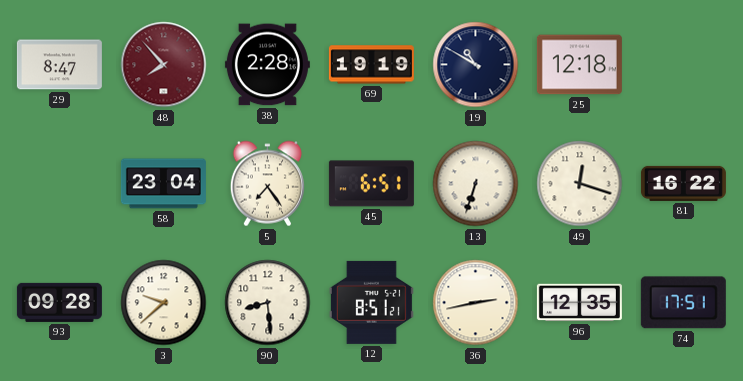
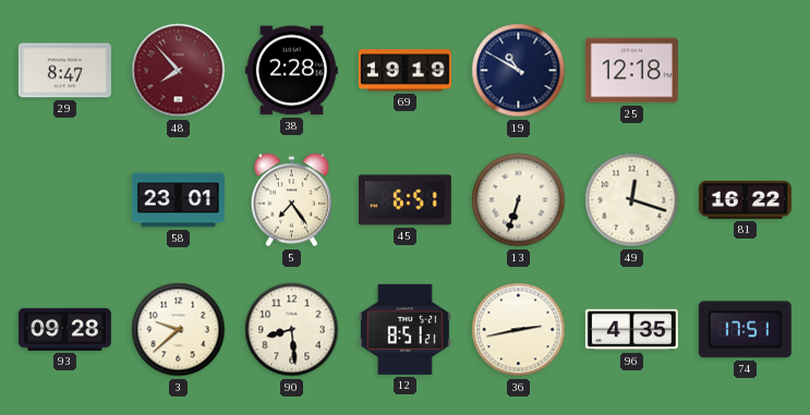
58: 23:04 -> 23:01 (178, 200)
96: 12:35 -> 4:35 (631, 330)
